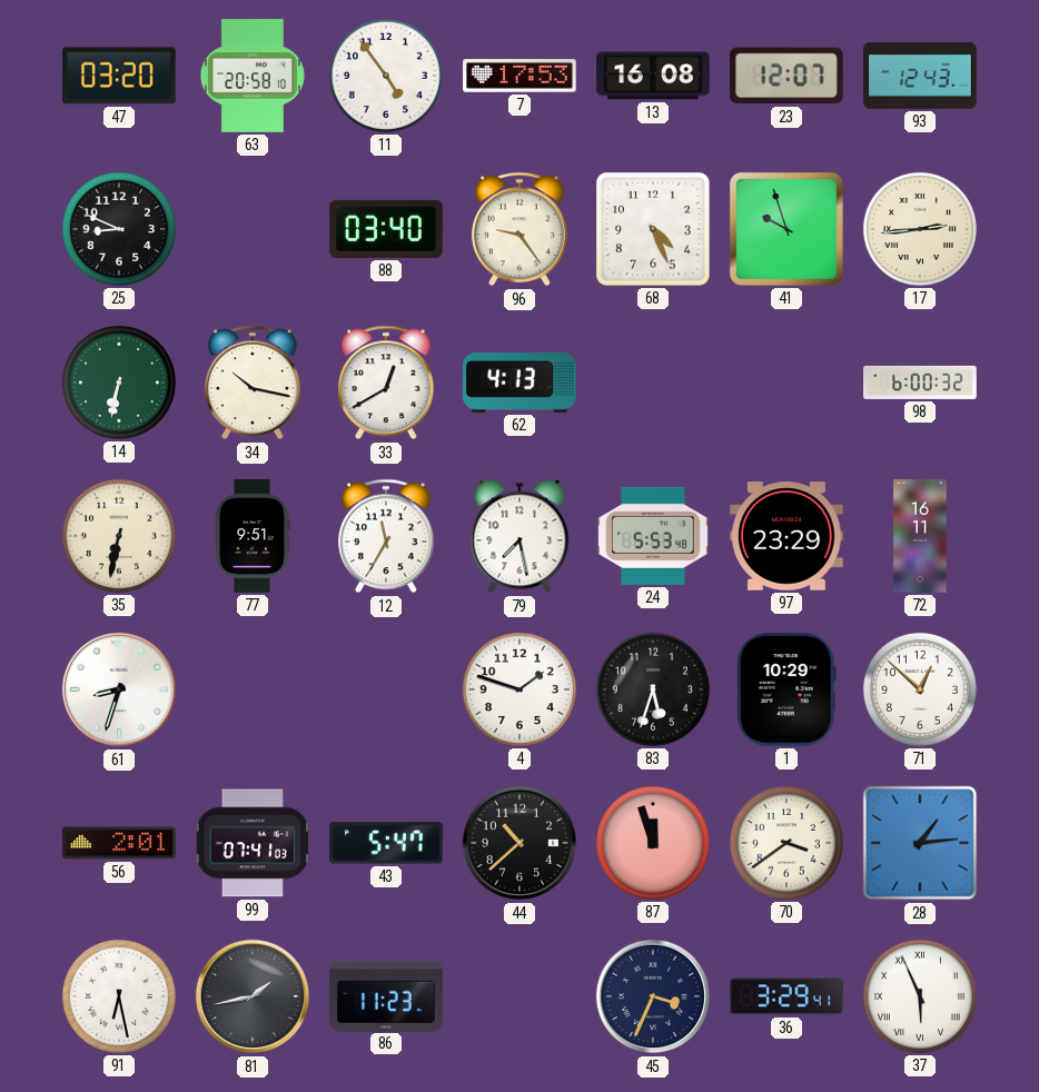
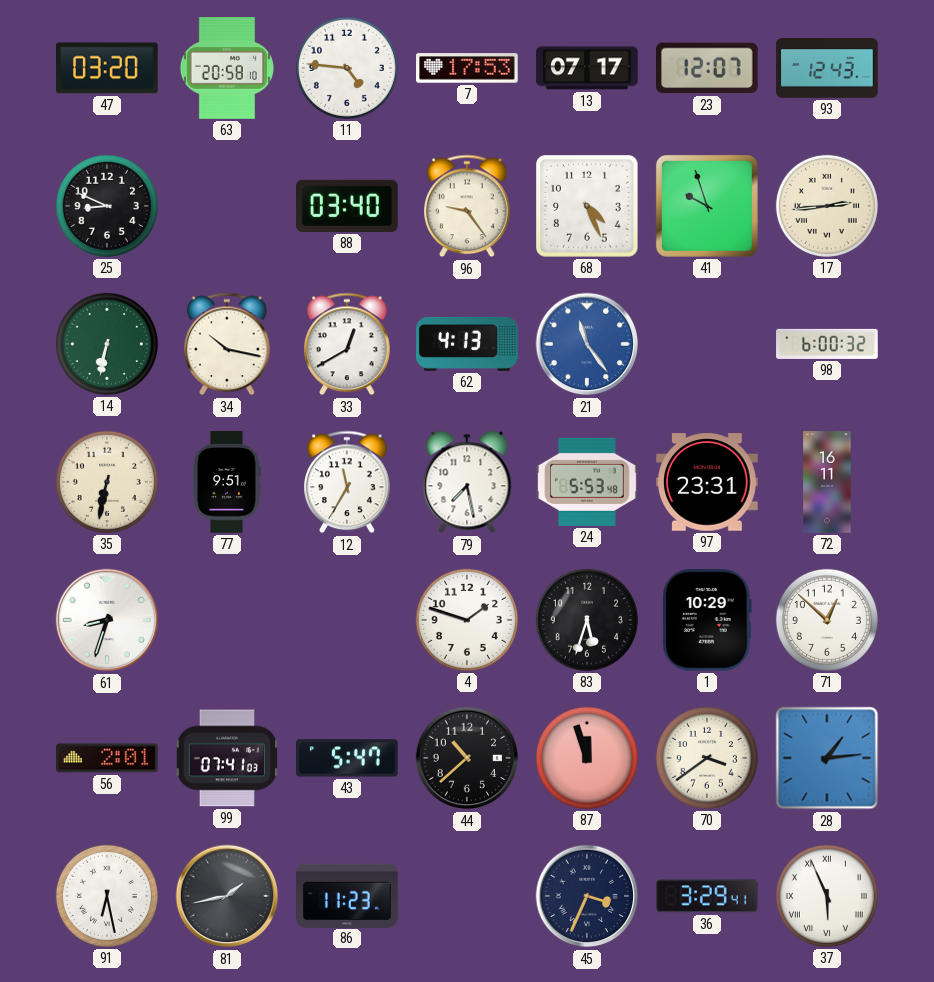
11: 4:54 -> 4:46 (347, 68)
13: 16:08 -> 07:17 (587, 68)
21: none -> 11:24 (587, 344)
97: 23:29 -> 23:31 (707, 482)
